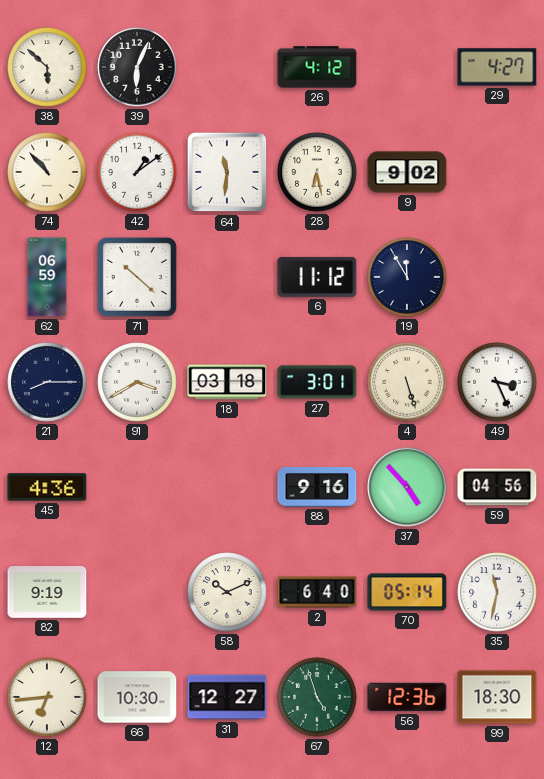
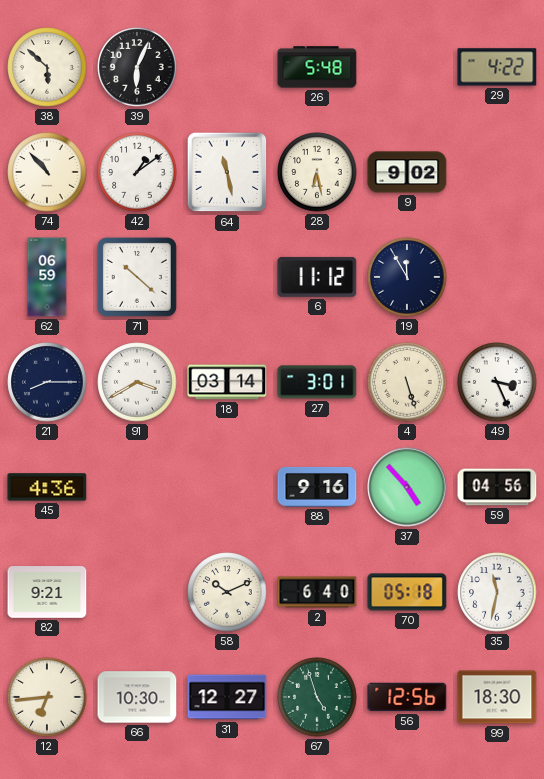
26: 4:12 -> 5:48 (317, 67)
29: 4:27 -> 4:22 (497, 67)
64: 11:31 -> 11:28 (227, 172)
18: 03:18 -> 03:14 (227, 382)
82: 9:19 -> 9:21 (47, 592)
70: 05:14 -> 05:18 (407, 592)
56: 12:36 -> 12:56 (407, 697)
